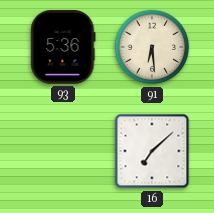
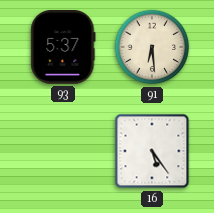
93: 5:36 -> 5:37 (63, 48)
16: 7:08 -> 5:24 (152, 151)
